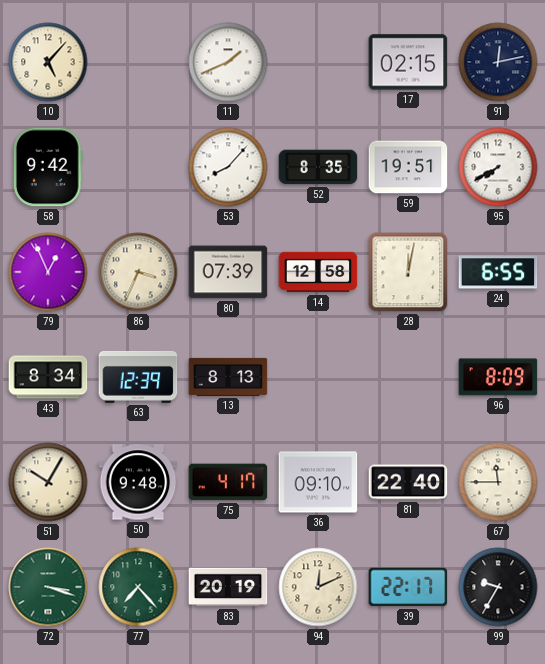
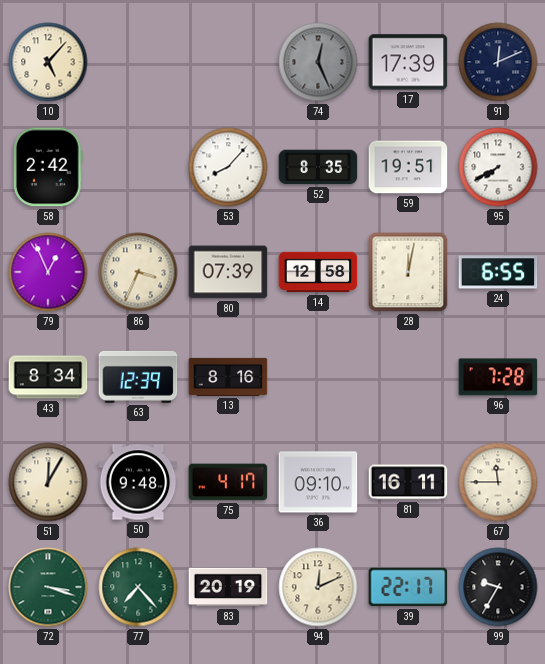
11: 1:41 -> none (228, 62)
74: none -> 12:26 (318, 62)
17: 02:15 -> 17:39 (408, 62)
91: 12:13 -> 12:11 (498, 62)
58: 9:42 -> 2:42 (48, 167)
13: 8:13 -> 8:16 (228, 377)
96: 8:09 -> 7:28 (498, 377)
51: 10:05 -> 12:05 (48, 482)
81: 22:40 -> 16:11 (408, 482)
